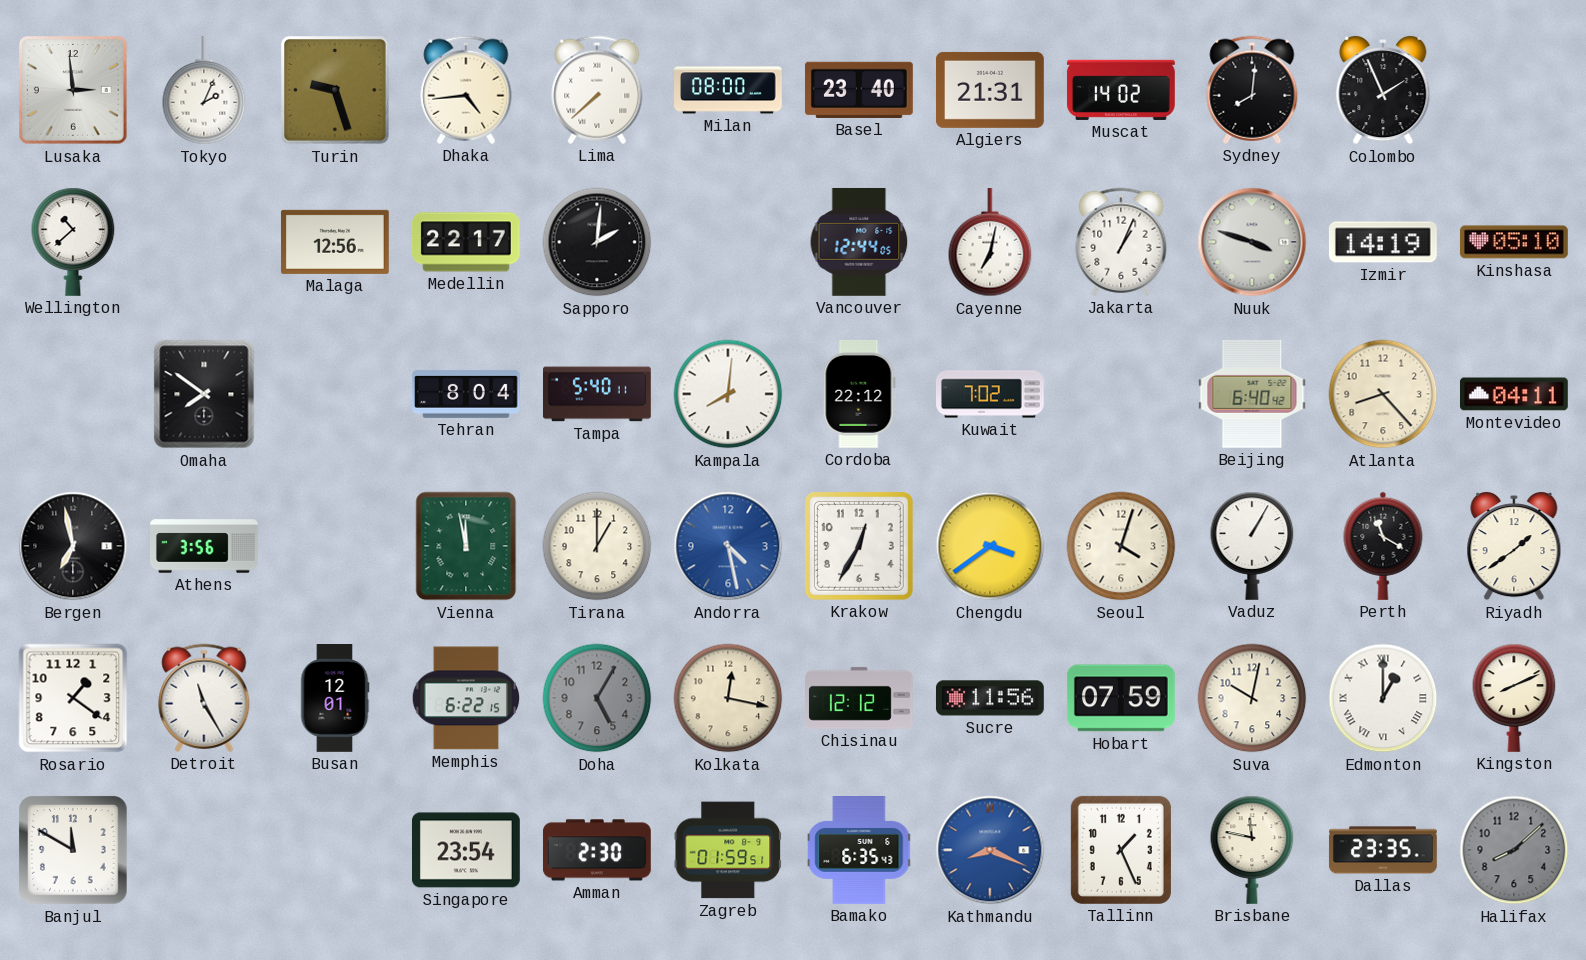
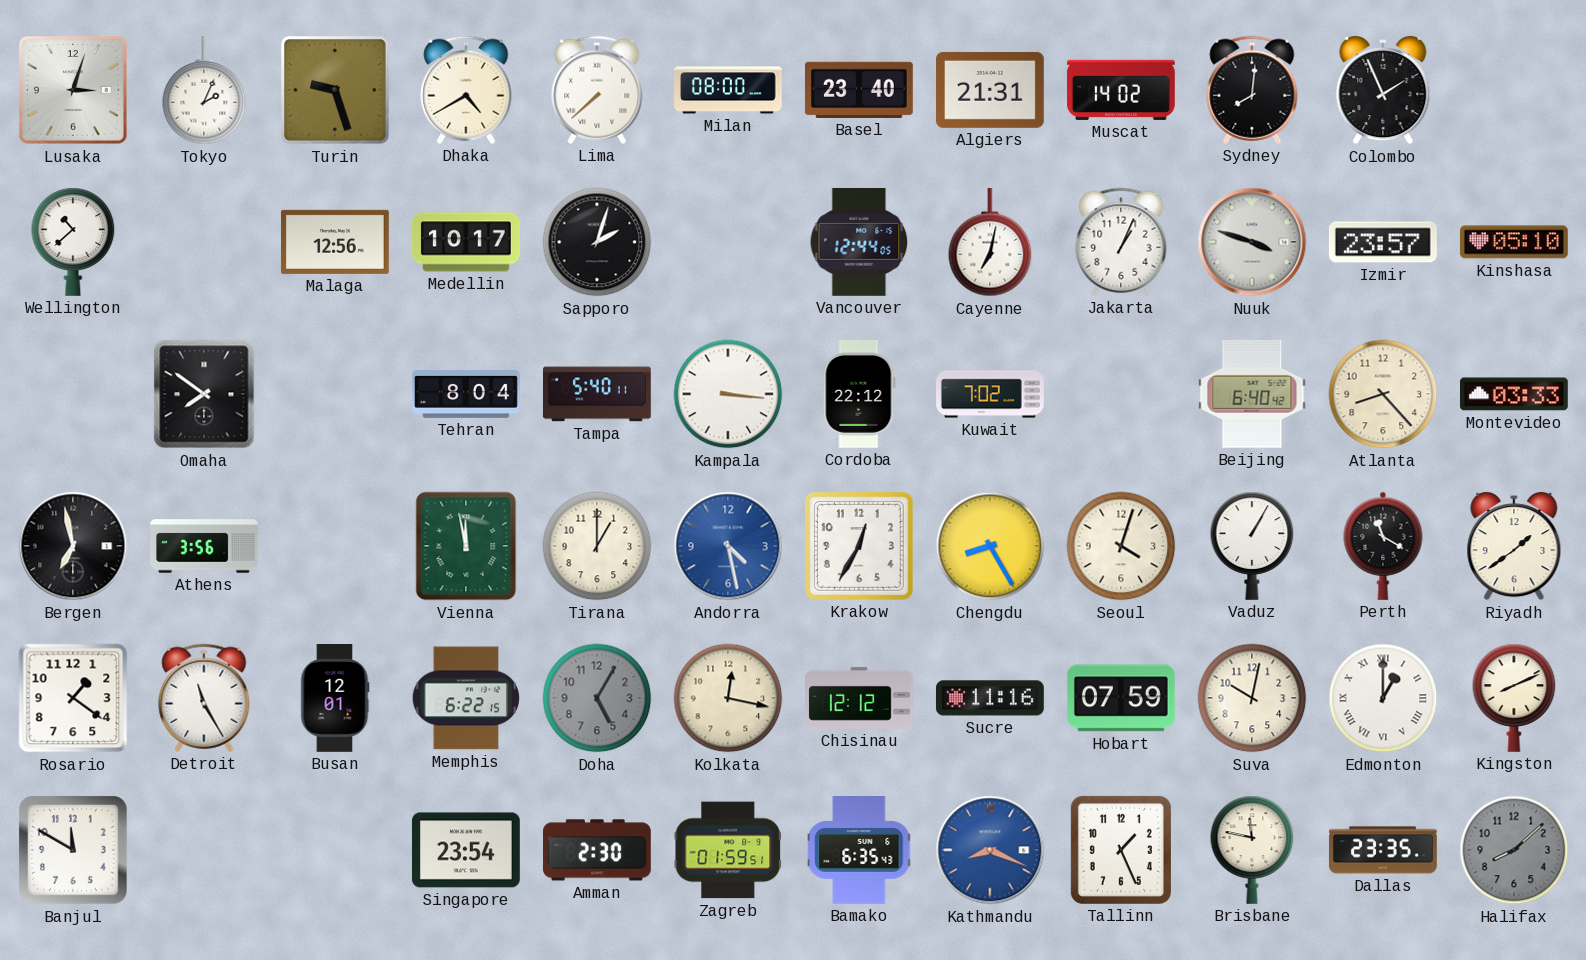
Lusaka: 2:59 -> 3:03 (74, 91)
Dhaka: 4:44 -> 4:40 (466, 90)
Medellin: 22:17 -> 10:17 (466, 242)
Sapporo: 2:01 -> 2:03 (597, 242)
Izmir: 14:19 -> 23:57 (1383, 242)
Kampala: 8:01 -> 3:16 (728, 394)
Montevideo: 04:11 -> 03:33 (1515, 394)
Chengdu: 3:39 -> 8:25 (990, 546)
Sucre: 11:56 -> 11:16 (990, 698)
